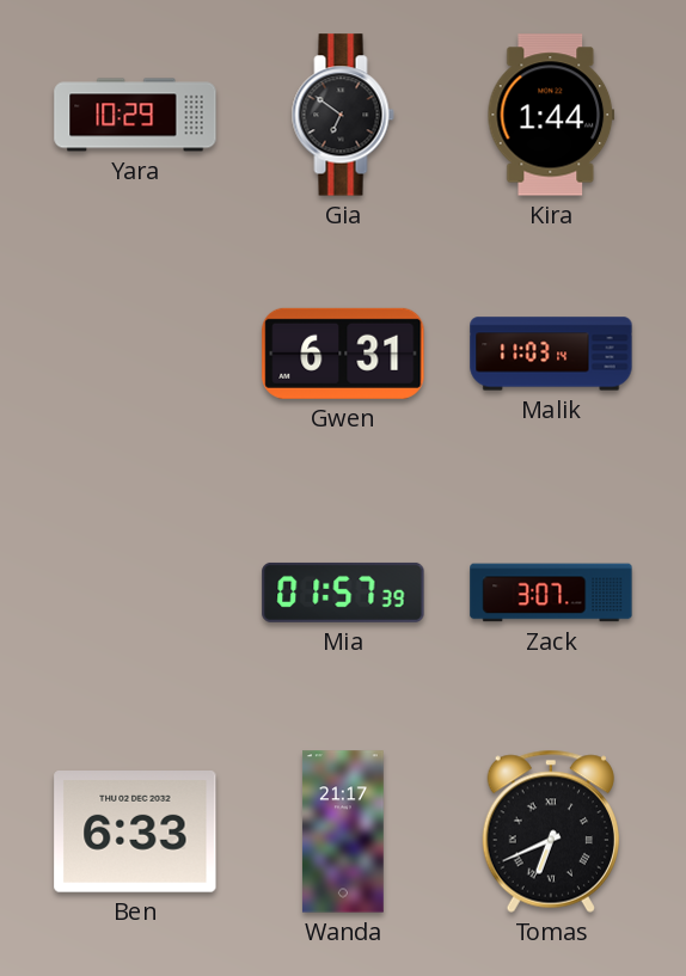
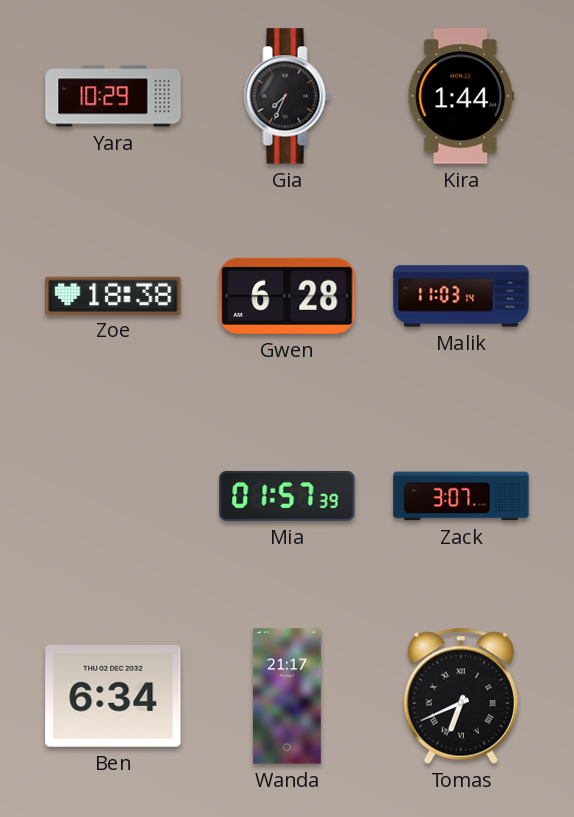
Gia: 6:51 -> 7:34 (287, 96)
Zoe: none -> 18:38 (113, 295)
Gwen: 6:31 -> 6:28 (287, 296)
Ben: 6:33 -> 6:34 (113, 697)
